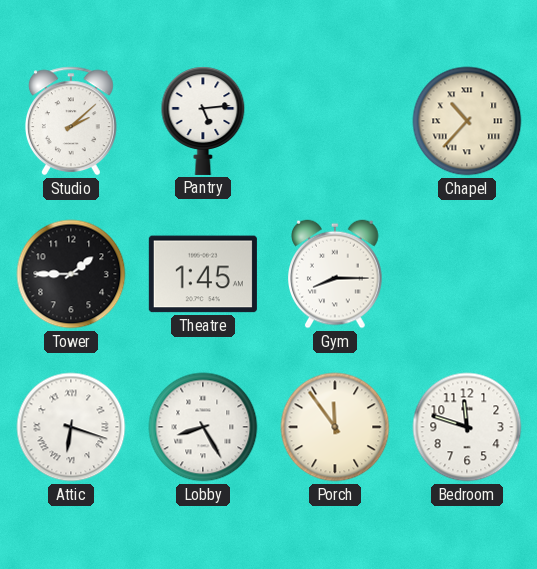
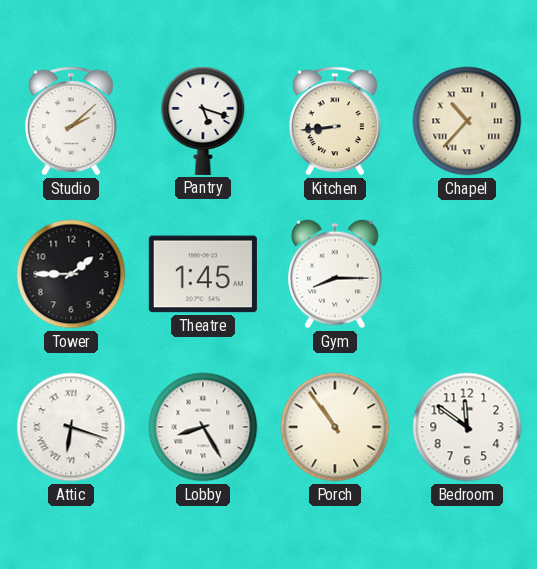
Pantry: 5:14 -> 5:18 (203, 121)
Kitchen: none -> 8:44 (335, 121)
Porch: 11:54 -> 10:54 (335, 427)
Bedroom: 11:48 -> 11:51 (467, 427)
